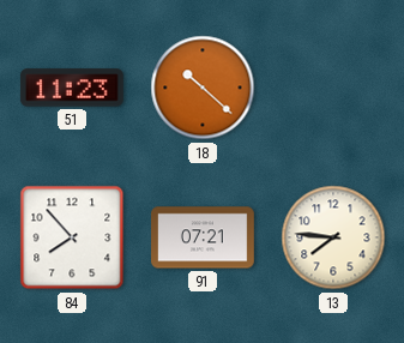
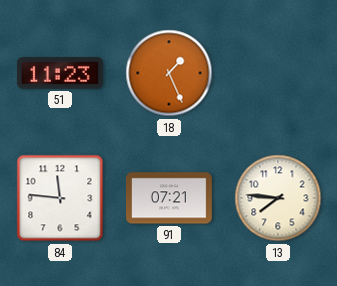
18: 10:22 -> 1:26 (169, 73)
84: 7:53 -> 11:46 (60, 198)
